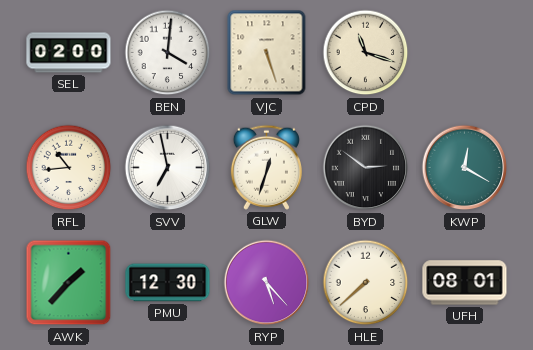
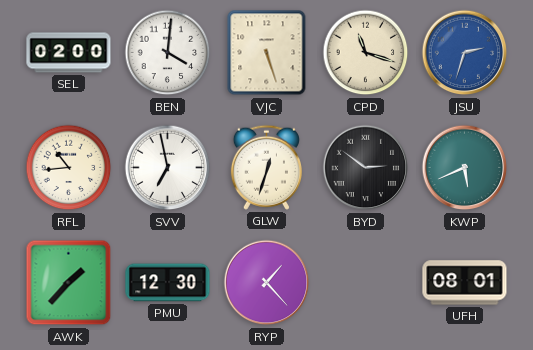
JSU: none -> 2:33 (465, 53)
KWP: 12:20 -> 5:41 (465, 168)
RYP: 5:23 -> 1:23 (267, 283)
HLE: 7:38 -> none (366, 283)
